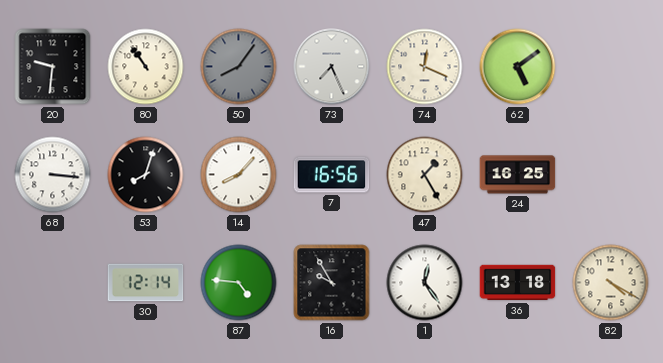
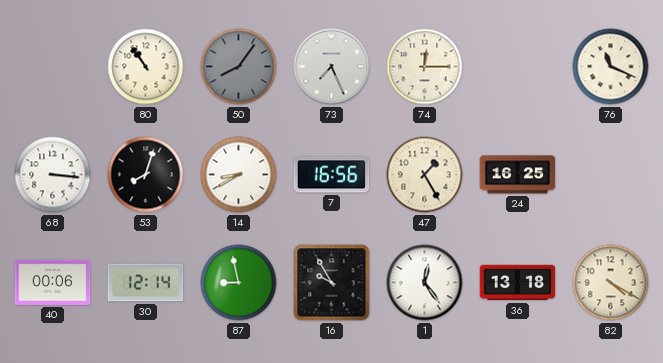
20: 9:31 -> none (53, 67)
74: 12:19 -> 12:15 (425, 67)
62: 5:09 -> none (518, 67)
76: none -> 11:19 (611, 67)
14: 8:07 -> 8:40 (239, 175)
40: none -> 00:06 (53, 282)
87: 4:46 -> 8:58 (239, 283)
